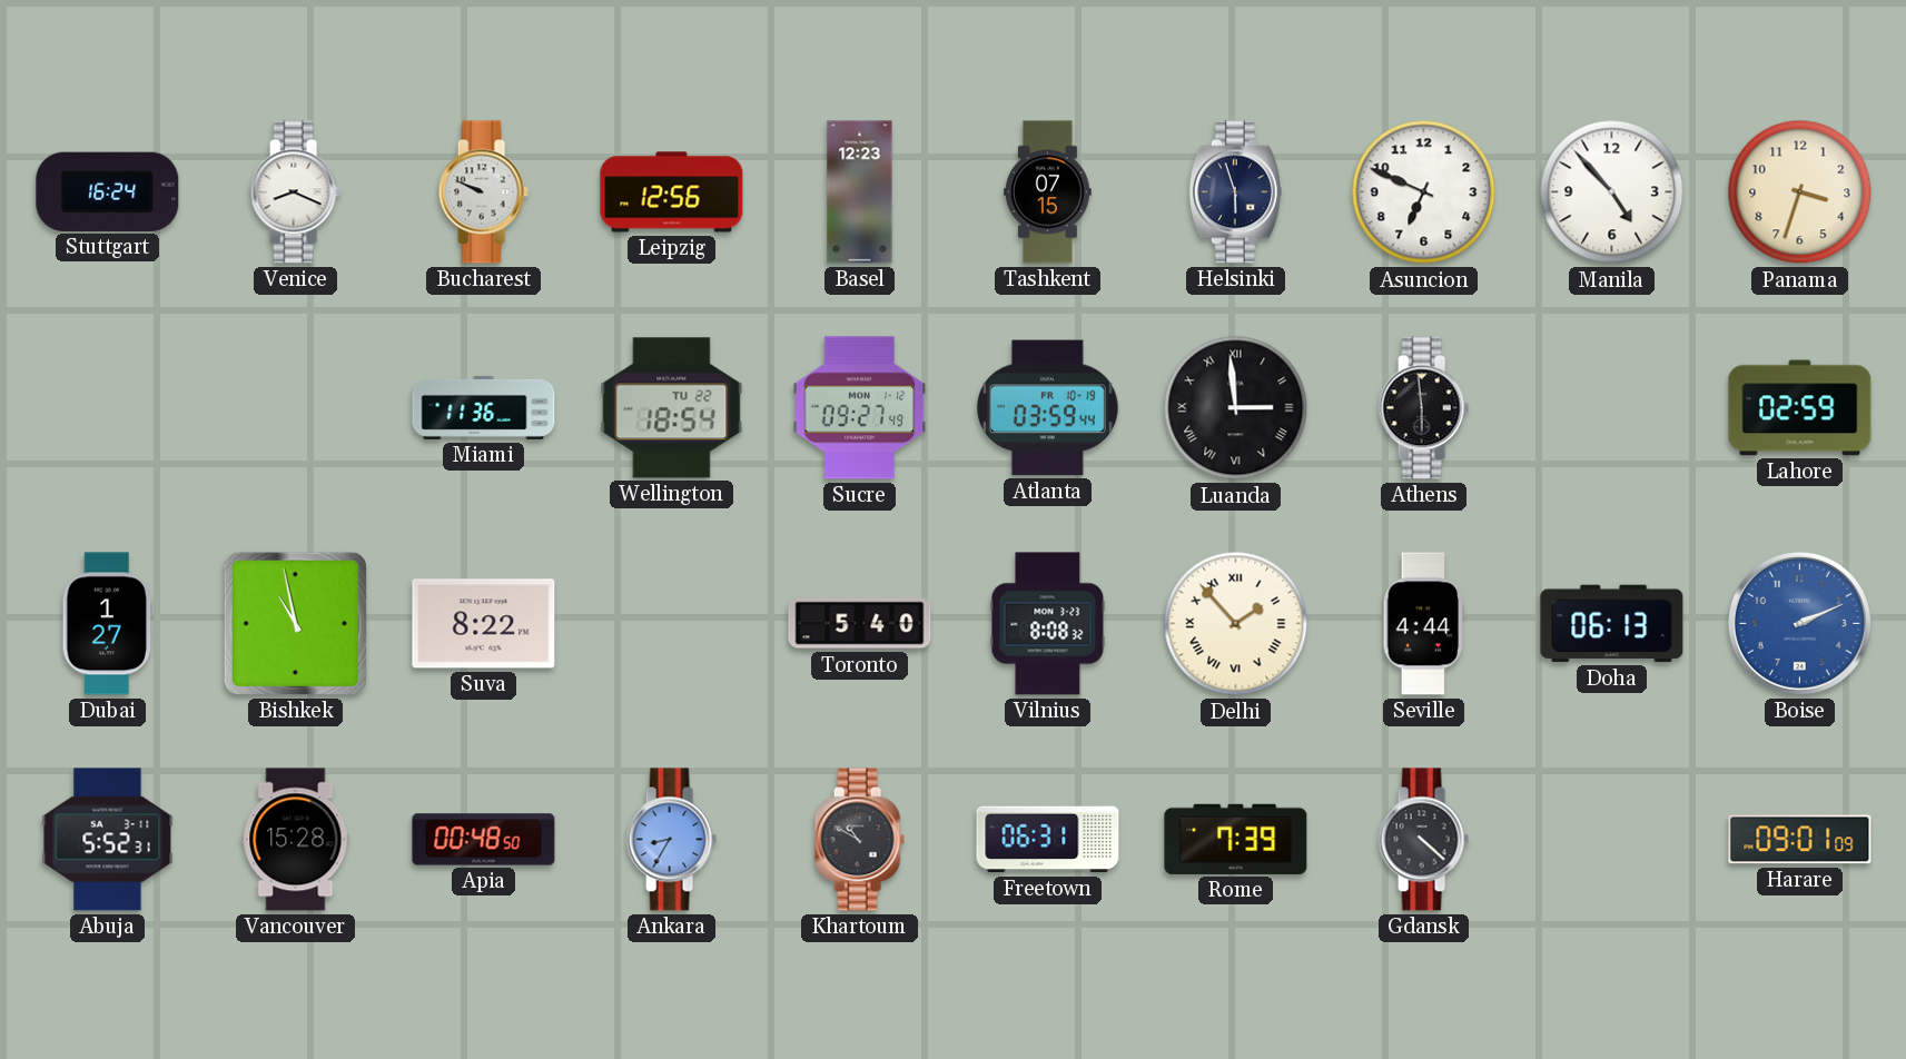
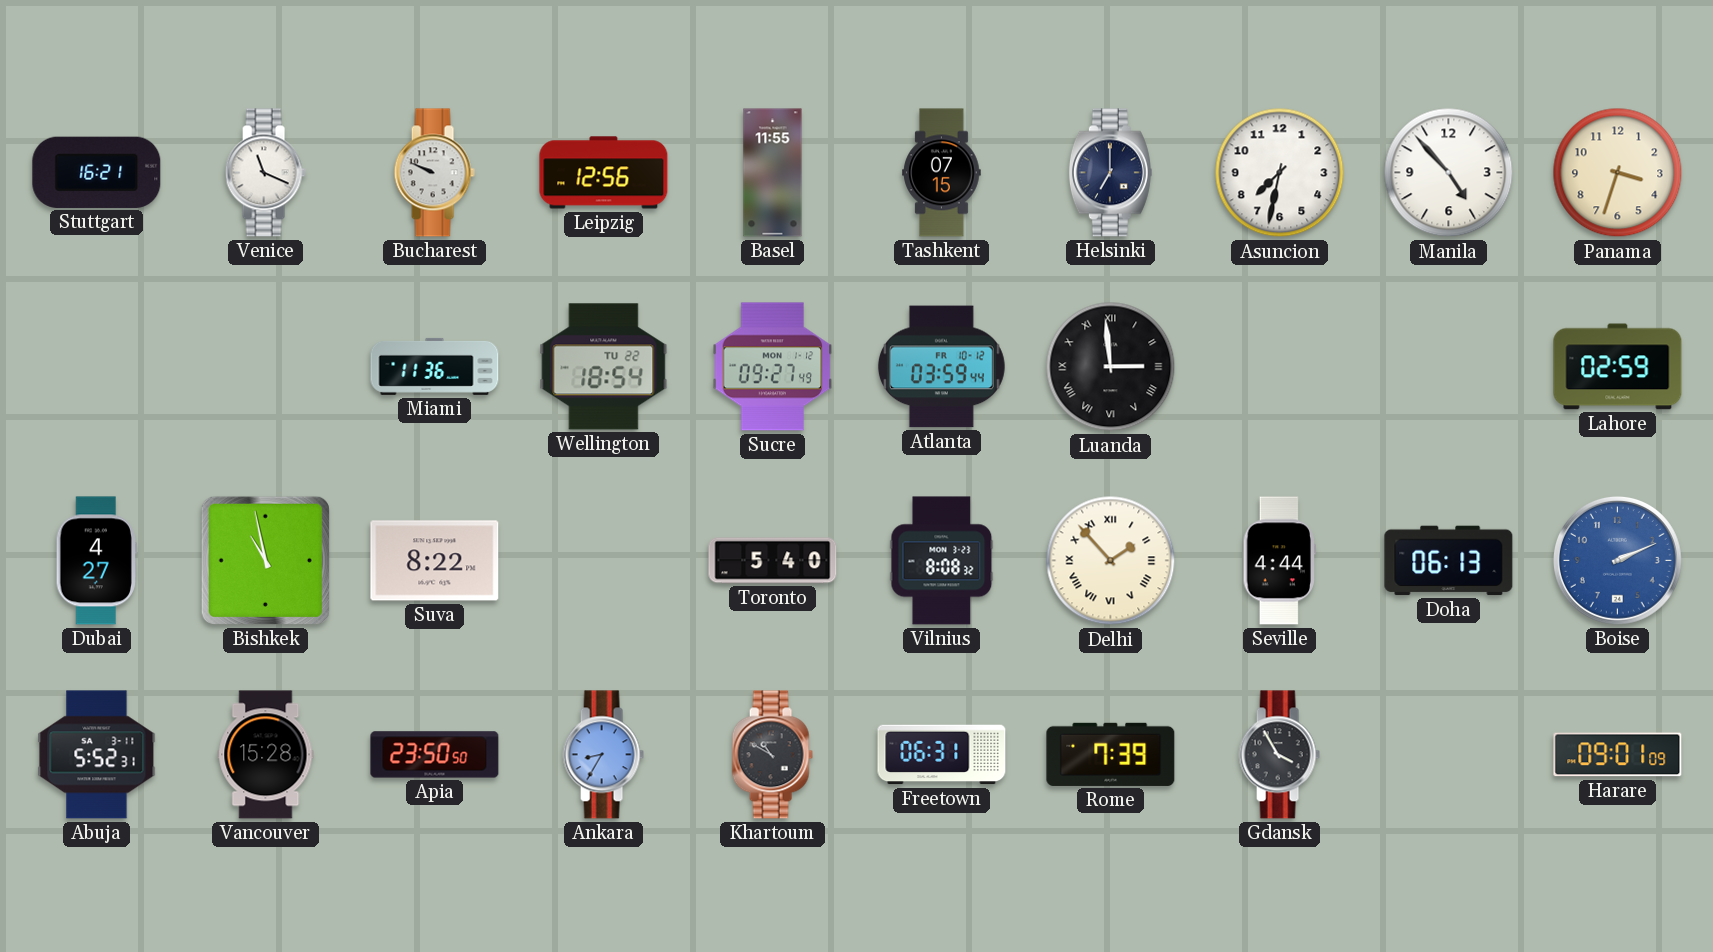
Stuttgart: 16:24 -> 16:21 (97, 172)
Venice: 8:19 -> 11:19 (265, 173)
Basel: 12:23 -> 11:55 (773, 173)
Helsinki: 5:57 -> 7:00 (1110, 173)
Asuncion: 6:49 -> 7:32 (1280, 173)
Atlanta date: FR 10-19 -> FR 10-12 (941, 367)
Athens: 5:59 -> none (1423, 408)
Dubai: 1:27 -> 4:27 (96, 561)
Apia: 00:48 -> 23:50 (435, 755)
Gdansk: 4:22 -> 3:55 (1279, 755)
